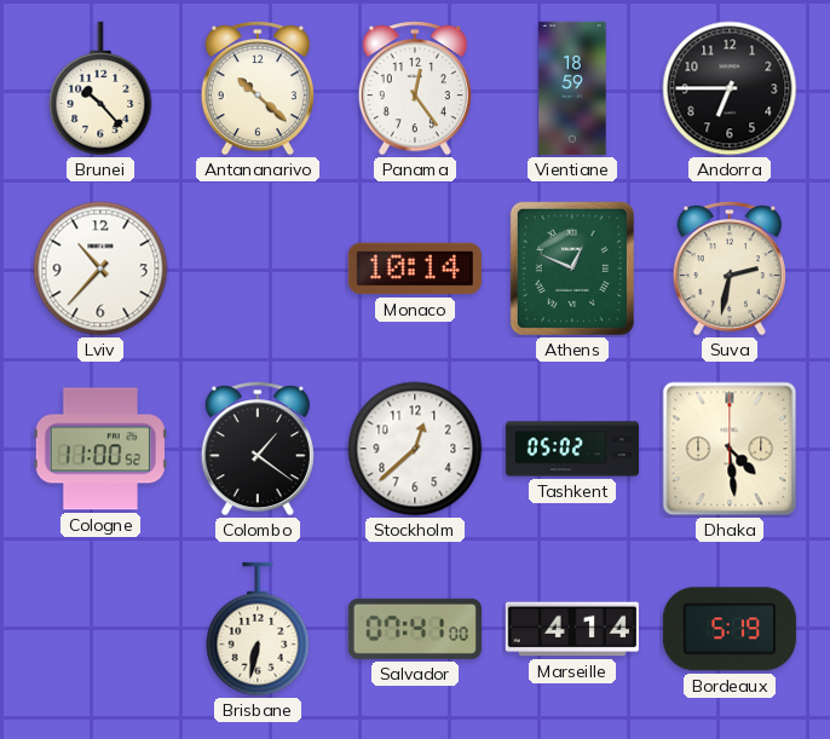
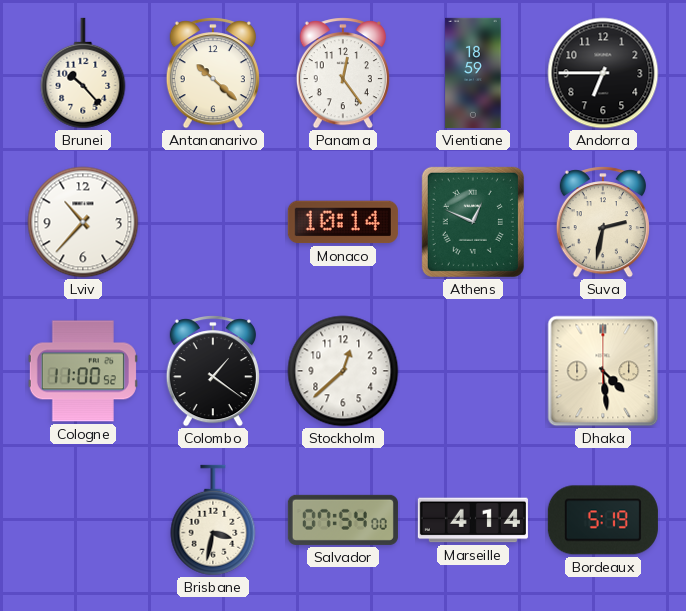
Tashkent: 05:02 -> none (572, 449)
Brisbane: 6:32 -> 3:32 (213, 520)
Salvador: 07:41 -> 07:54 (343, 520)
